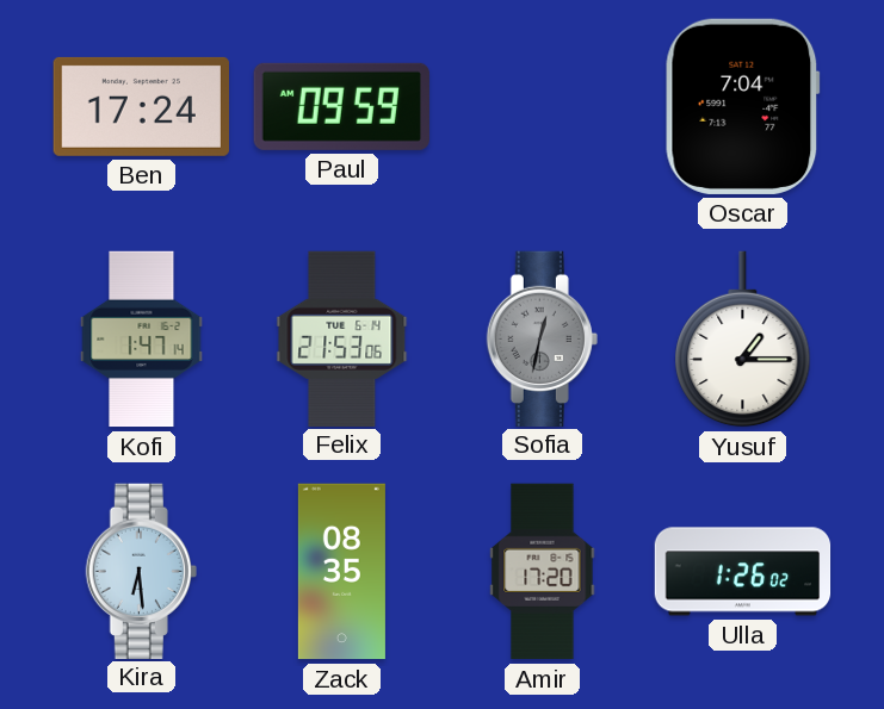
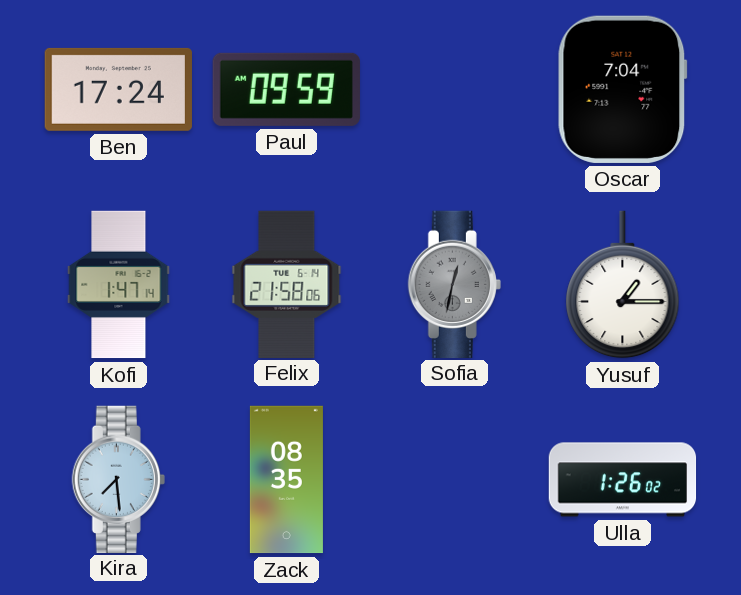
Felix: 21:53 -> 21:58 (287, 284)
Kira: 6:29 -> 7:29 (118, 479)
Amir: 17:20 -> none (543, 572)
